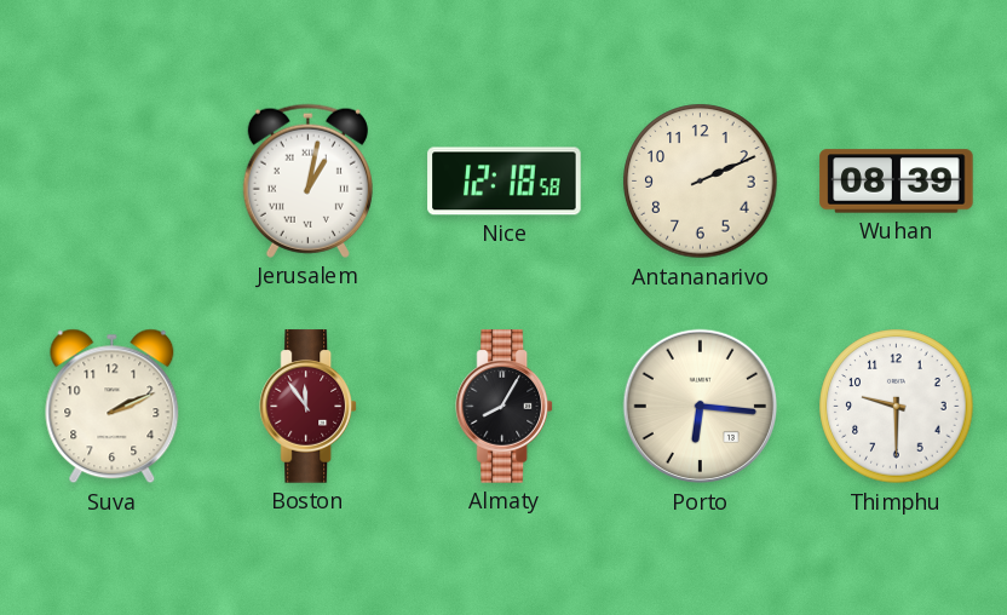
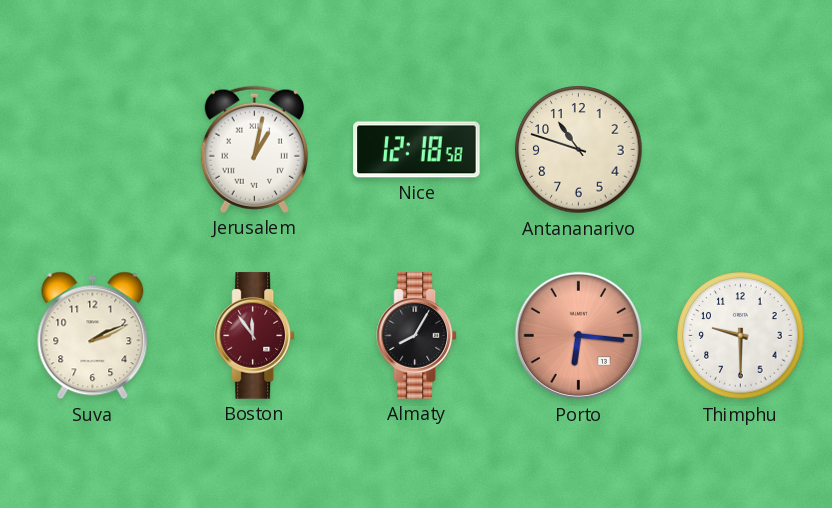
Antananarivo: 2:11 -> 10:48 (579, 150)
Wuhan: 08:39 -> none (897, 182)
Porto dial: cream -> salmon (579, 336)
